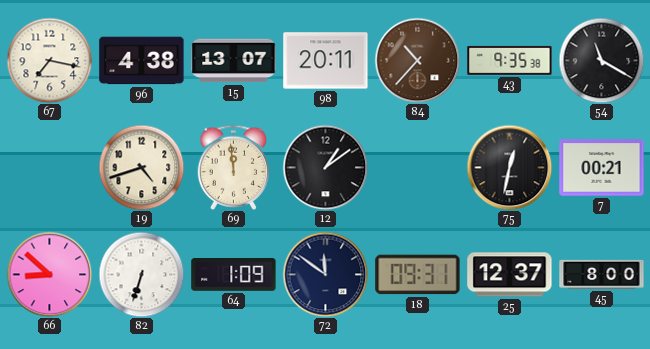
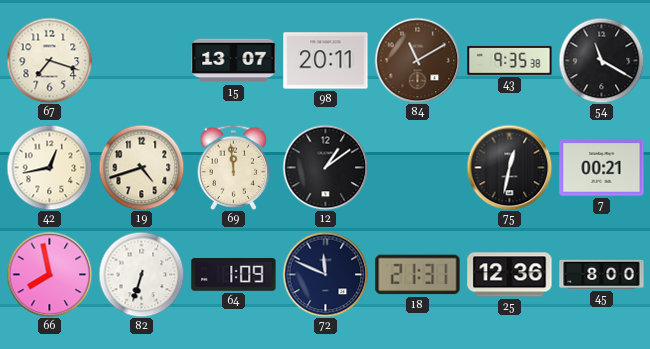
67: 7:17 -> 7:18 (49, 60)
96: 4:38 -> none (142, 61)
84: 10:37 -> 11:10 (417, 60)
42: none -> 12:43 (49, 167)
66: 8:52 -> 7:58 (49, 274)
72: 11:51 -> 11:49 (325, 274)
18: 09:31 -> 21:31 (418, 275)
25: 12:37 -> 12:36 (510, 275)
